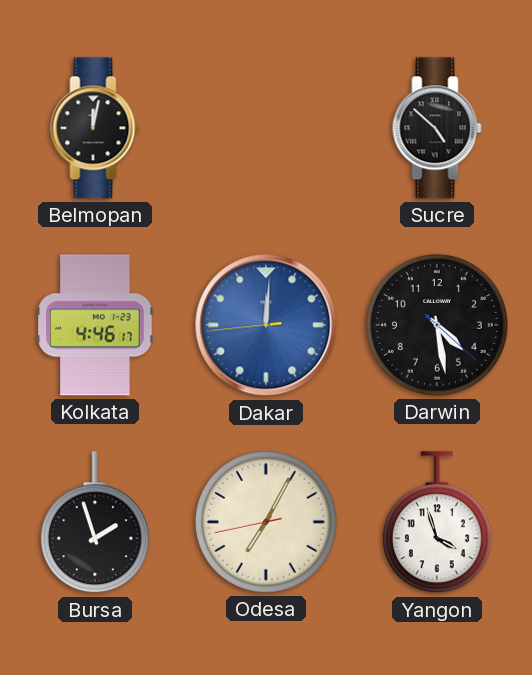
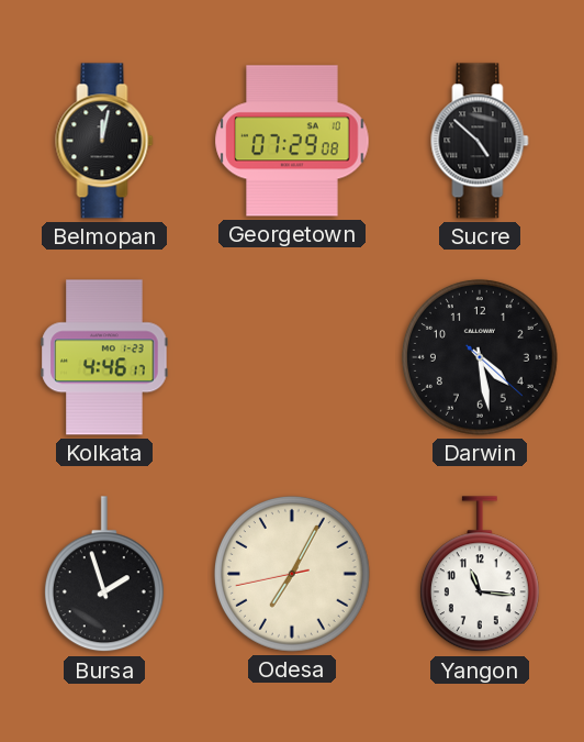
Georgetown: none -> 07:29 (292, 141)
Dakar: 12:00 -> none (266, 325)
Yangon: 3:57 -> 11:16 (480, 575)
